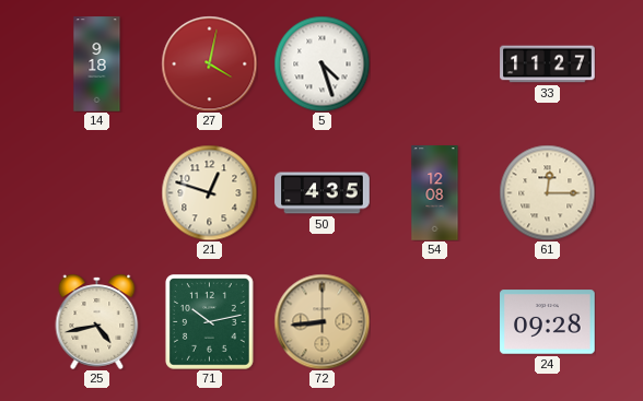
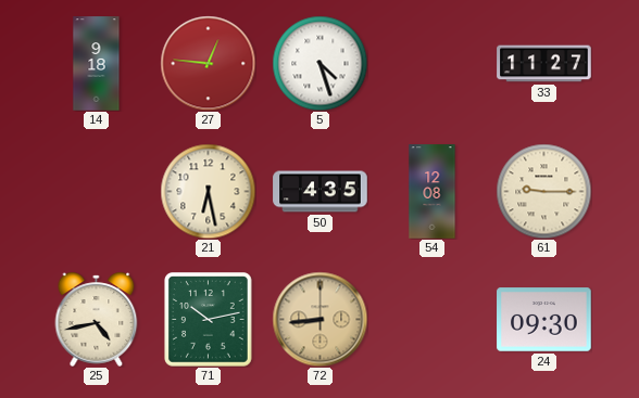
27: 4:02 -> 12:46 (208, 63)
21: 12:48 -> 6:28 (208, 191)
61: 12:15 -> 9:15 (543, 191)
24: 09:28 -> 09:30 (544, 320)
